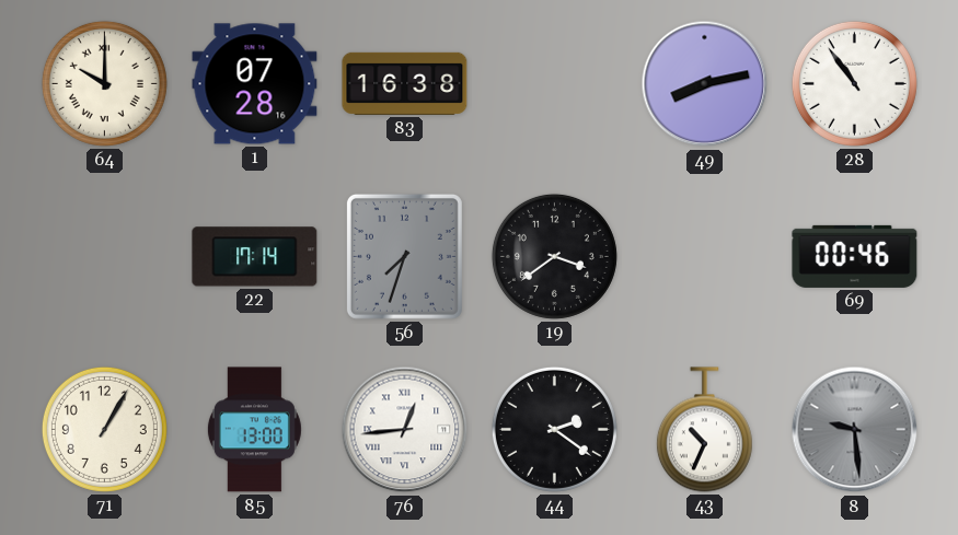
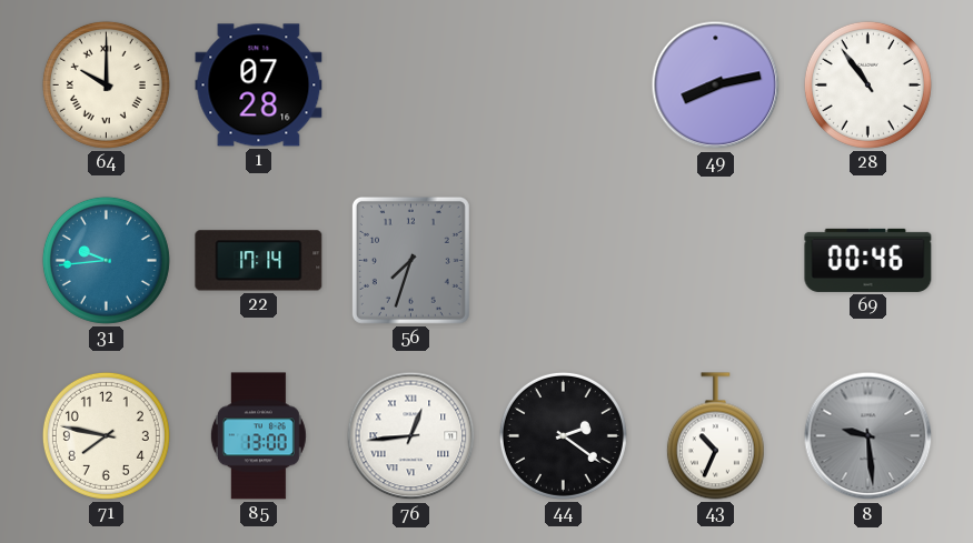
83: 16:38 -> none (405, 83)
31: none -> 9:44 (106, 260)
19: 3:39 -> none (554, 256)
71: 1:05 -> 7:47 (106, 435)
